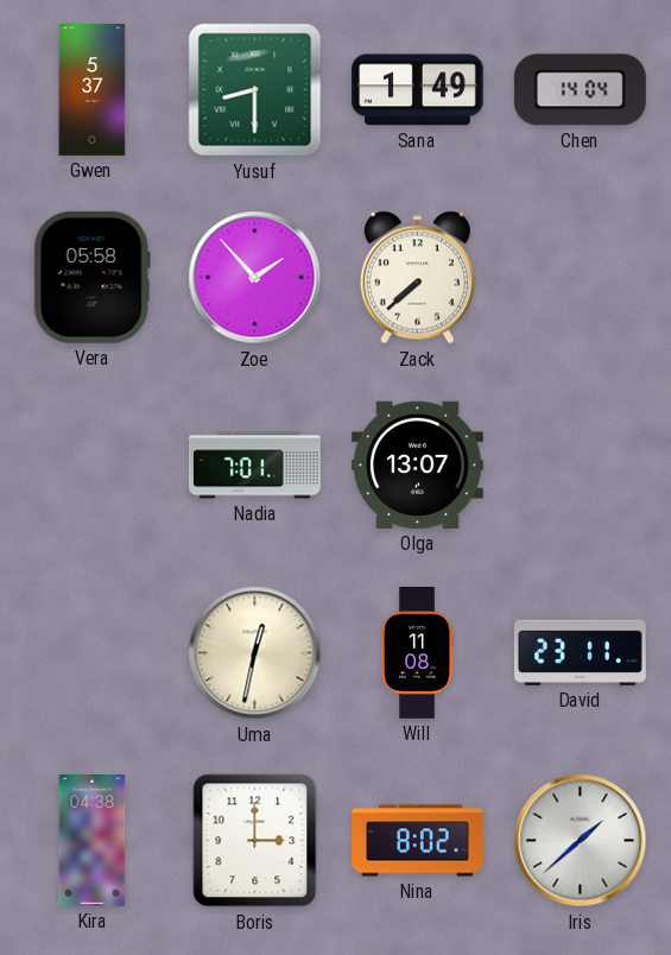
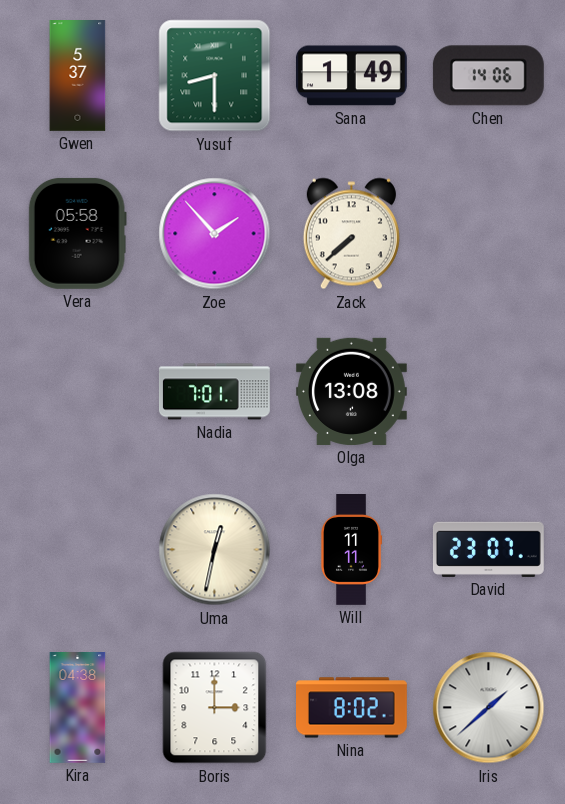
Chen: 14:04 -> 14:06 (488, 76)
Olga: 13:07 -> 13:08 (351, 391)
Will: 11:08 -> 11:11 (351, 550)
David: 23:11 -> 23:07 (488, 549)
